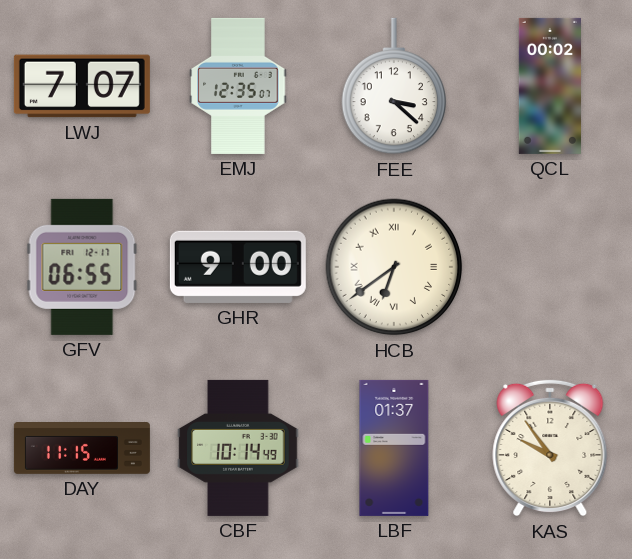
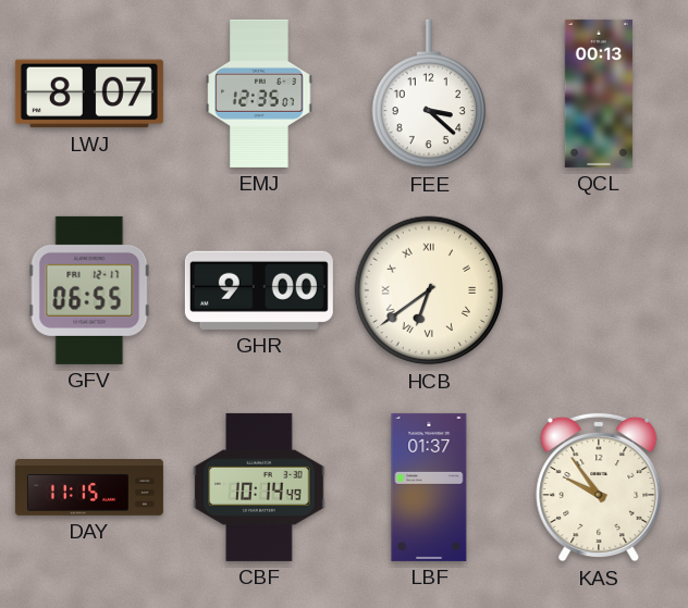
LWJ: 7:07 -> 8:07 (89, 94)
QCL: 00:02 -> 00:13 (598, 94)
